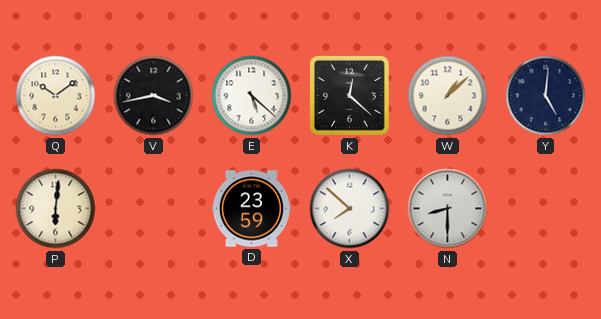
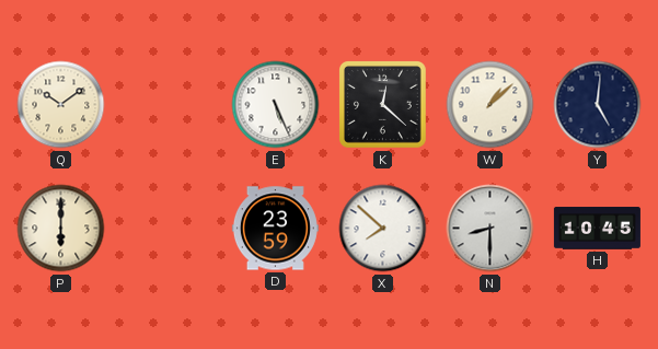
V: 3:43 -> none (154, 96)
E: 5:22 -> 5:26 (276, 105)
P: 6:01 -> 6:00 (61, 229)
H: none -> 10:45 (597, 229)
